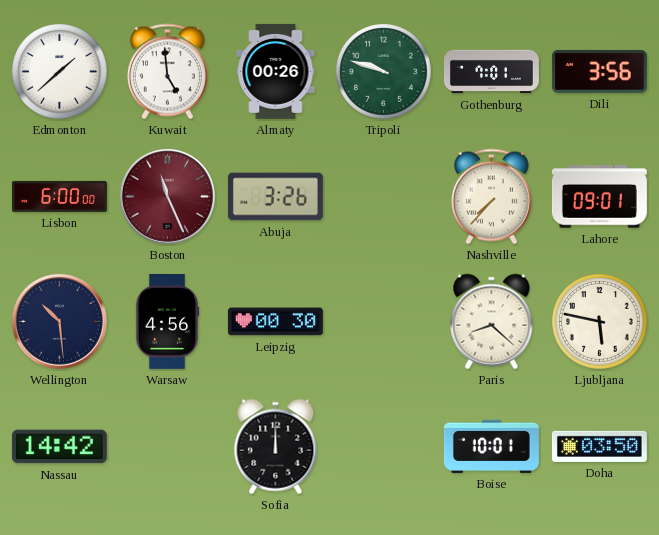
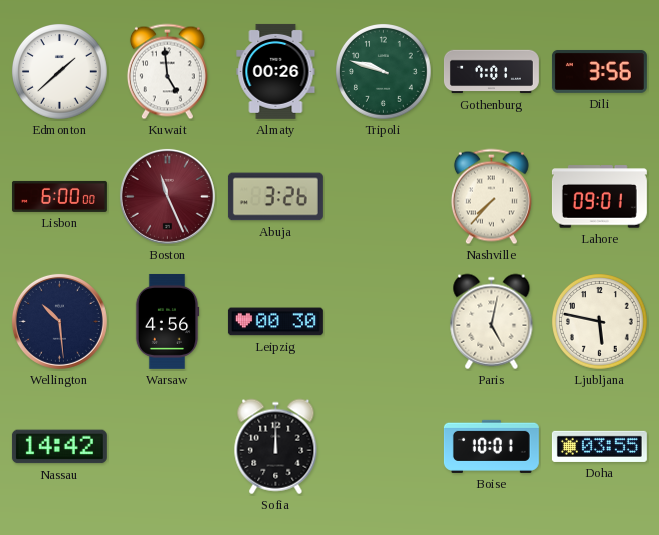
Paris: 8:22 -> 5:02 (492, 322)
Doha: 03:50 -> 03:55 (599, 446)
